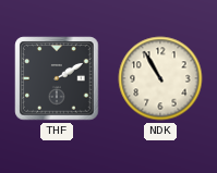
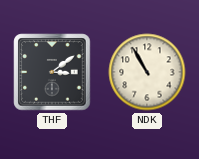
THF: 2:10 -> 3:09 (52, 72)
